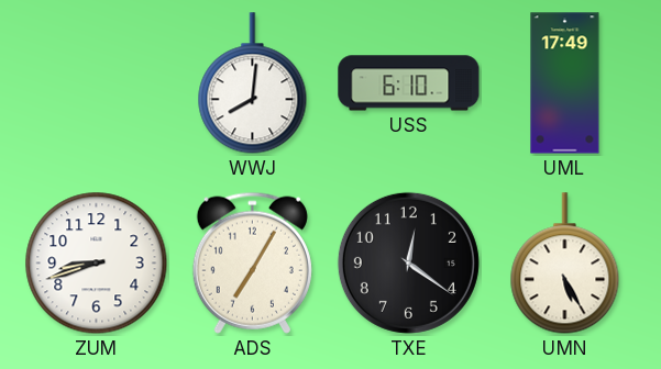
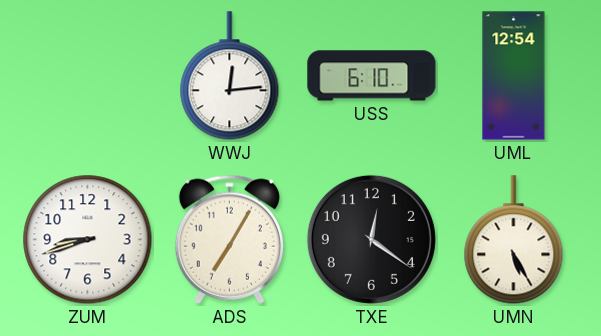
WWJ: 8:01 -> 12:14 (230, 76)
UML: 17:49 -> 12:54 (514, 76)
